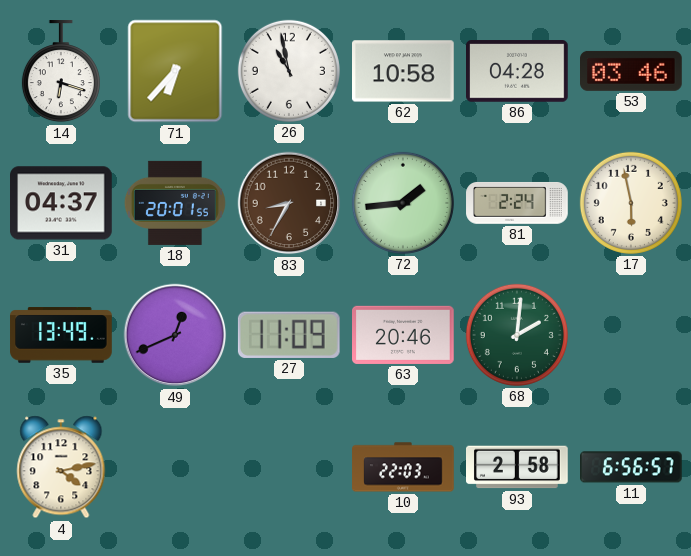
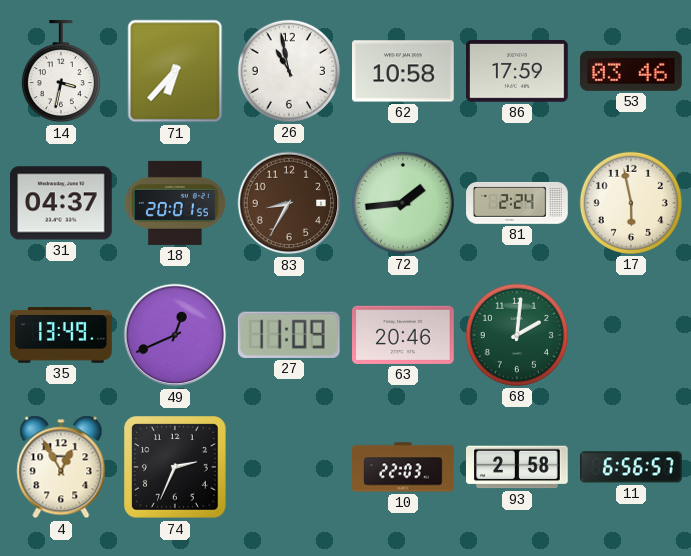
14: 6:18 -> 3:32 (61, 72)
86: 04:28 -> 17:59 (518, 71)
4: 4:13 -> 12:55 (61, 467)
74: none -> 2:34 (175, 467)
